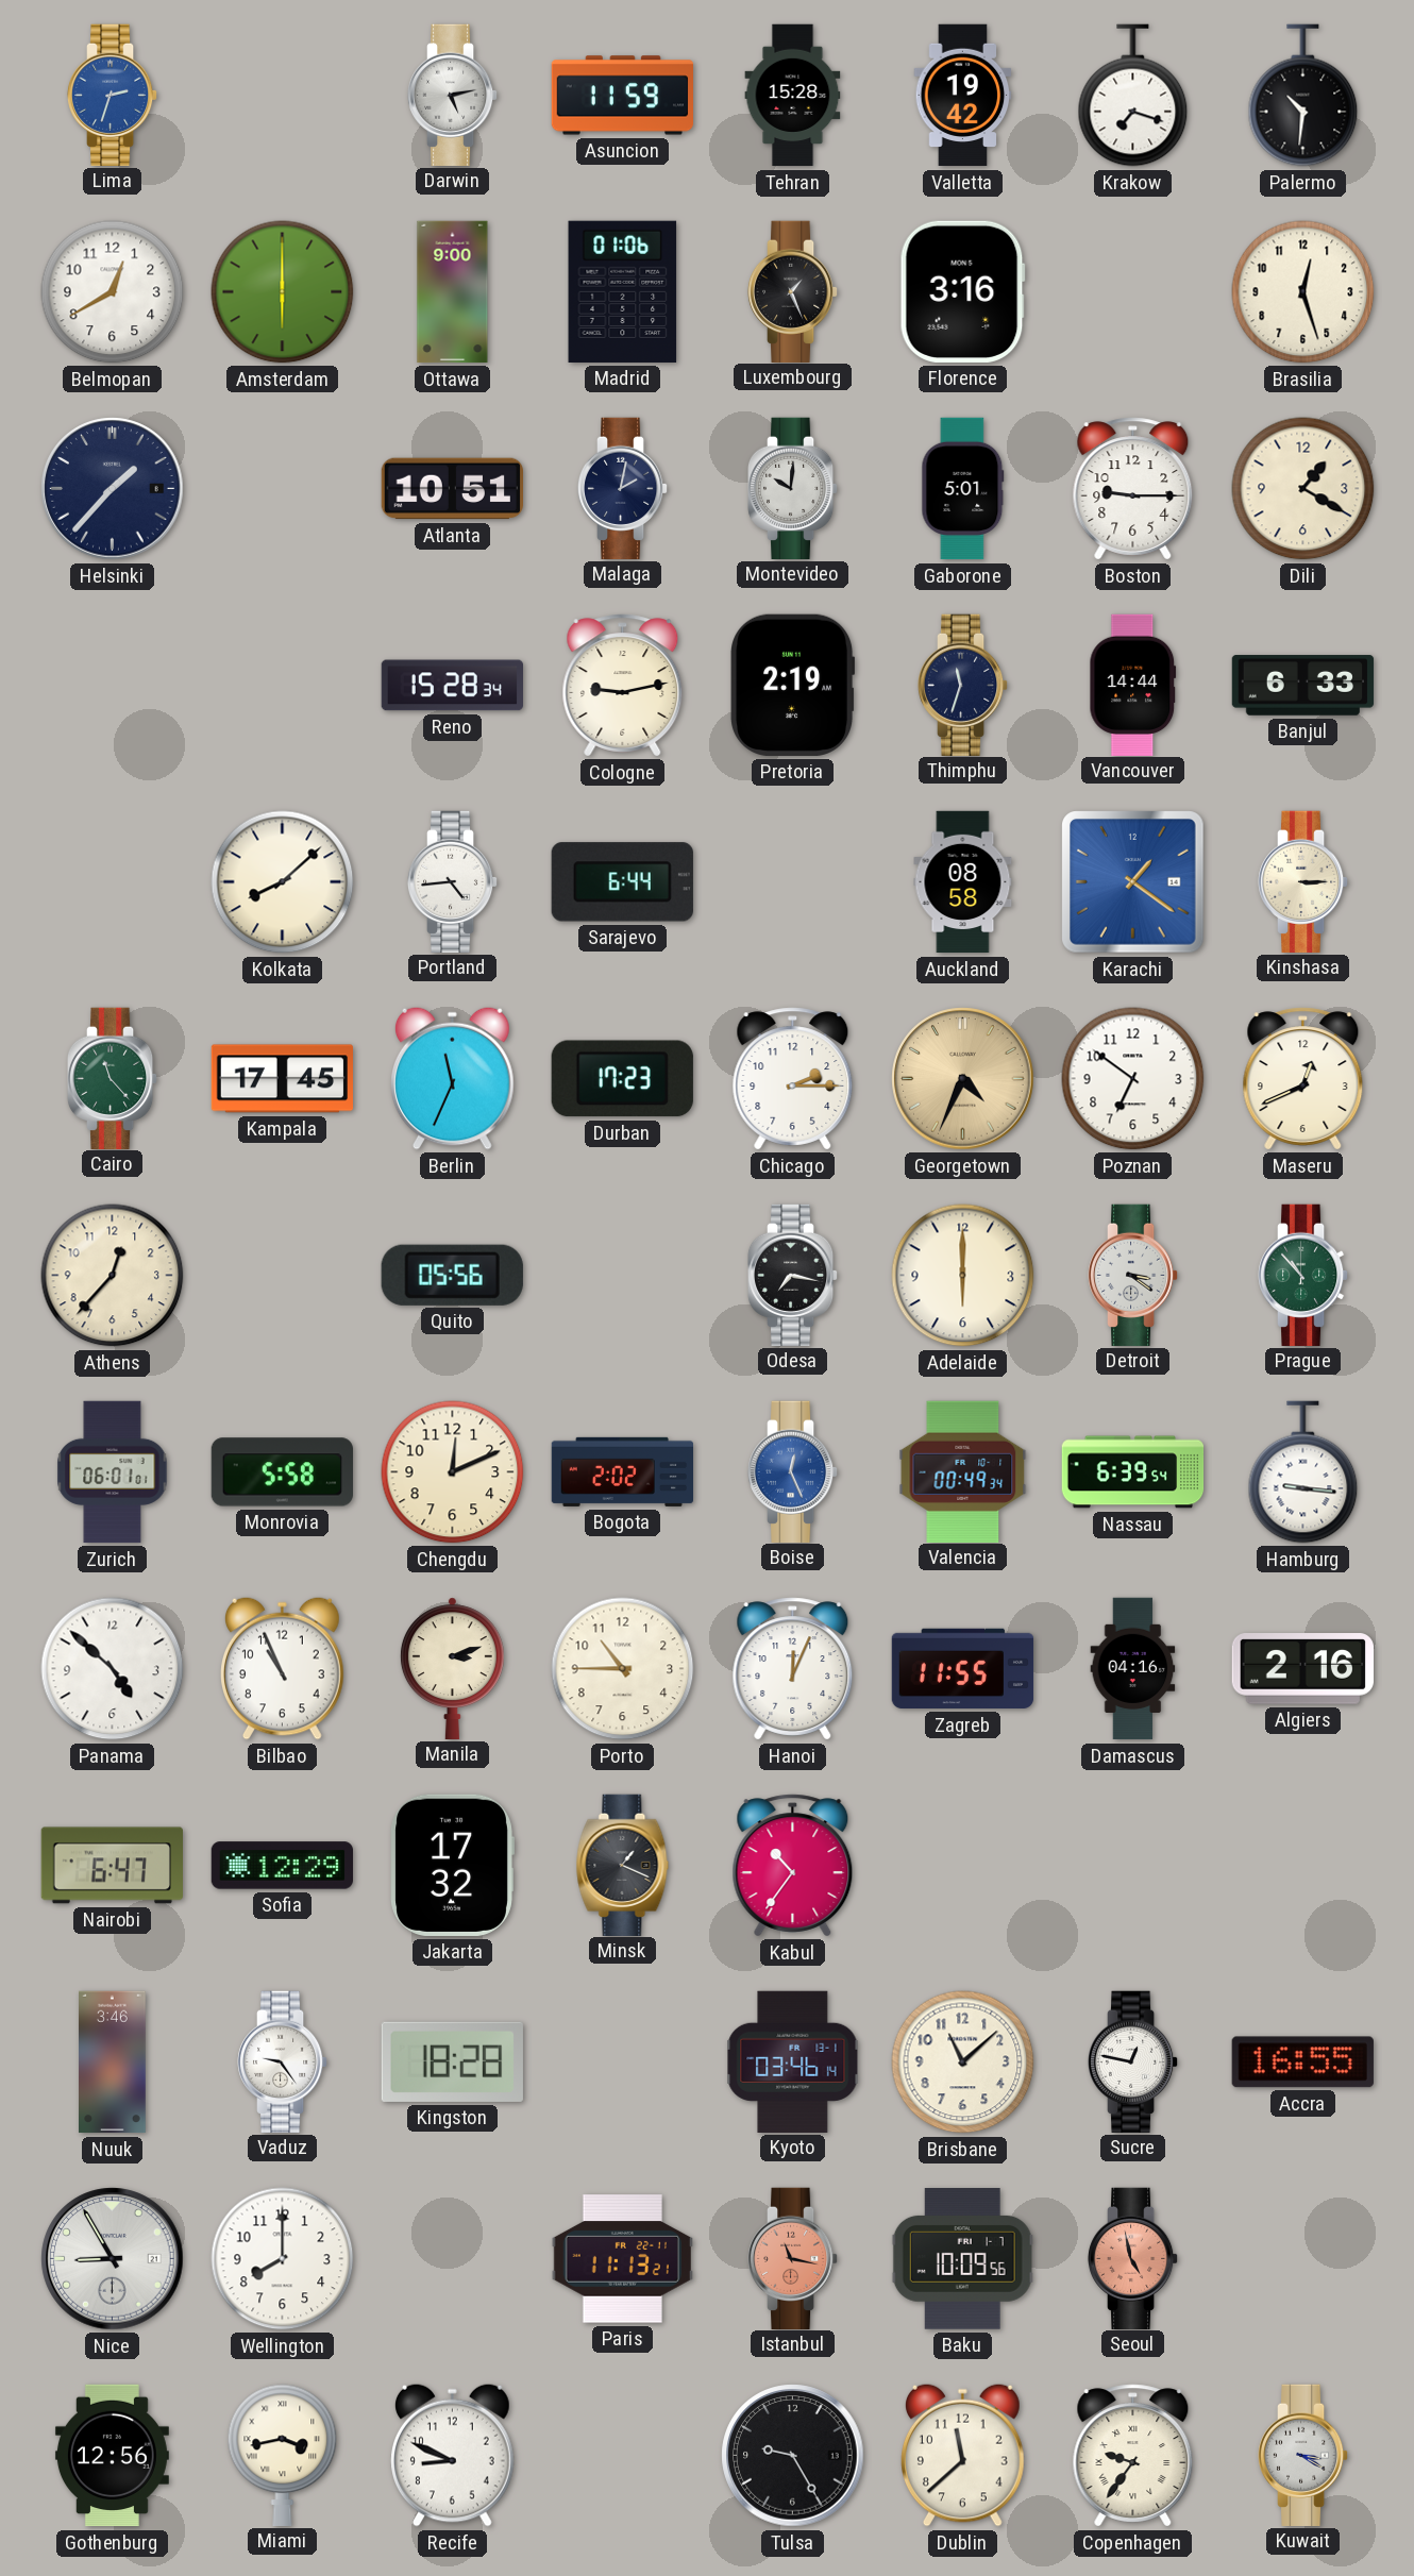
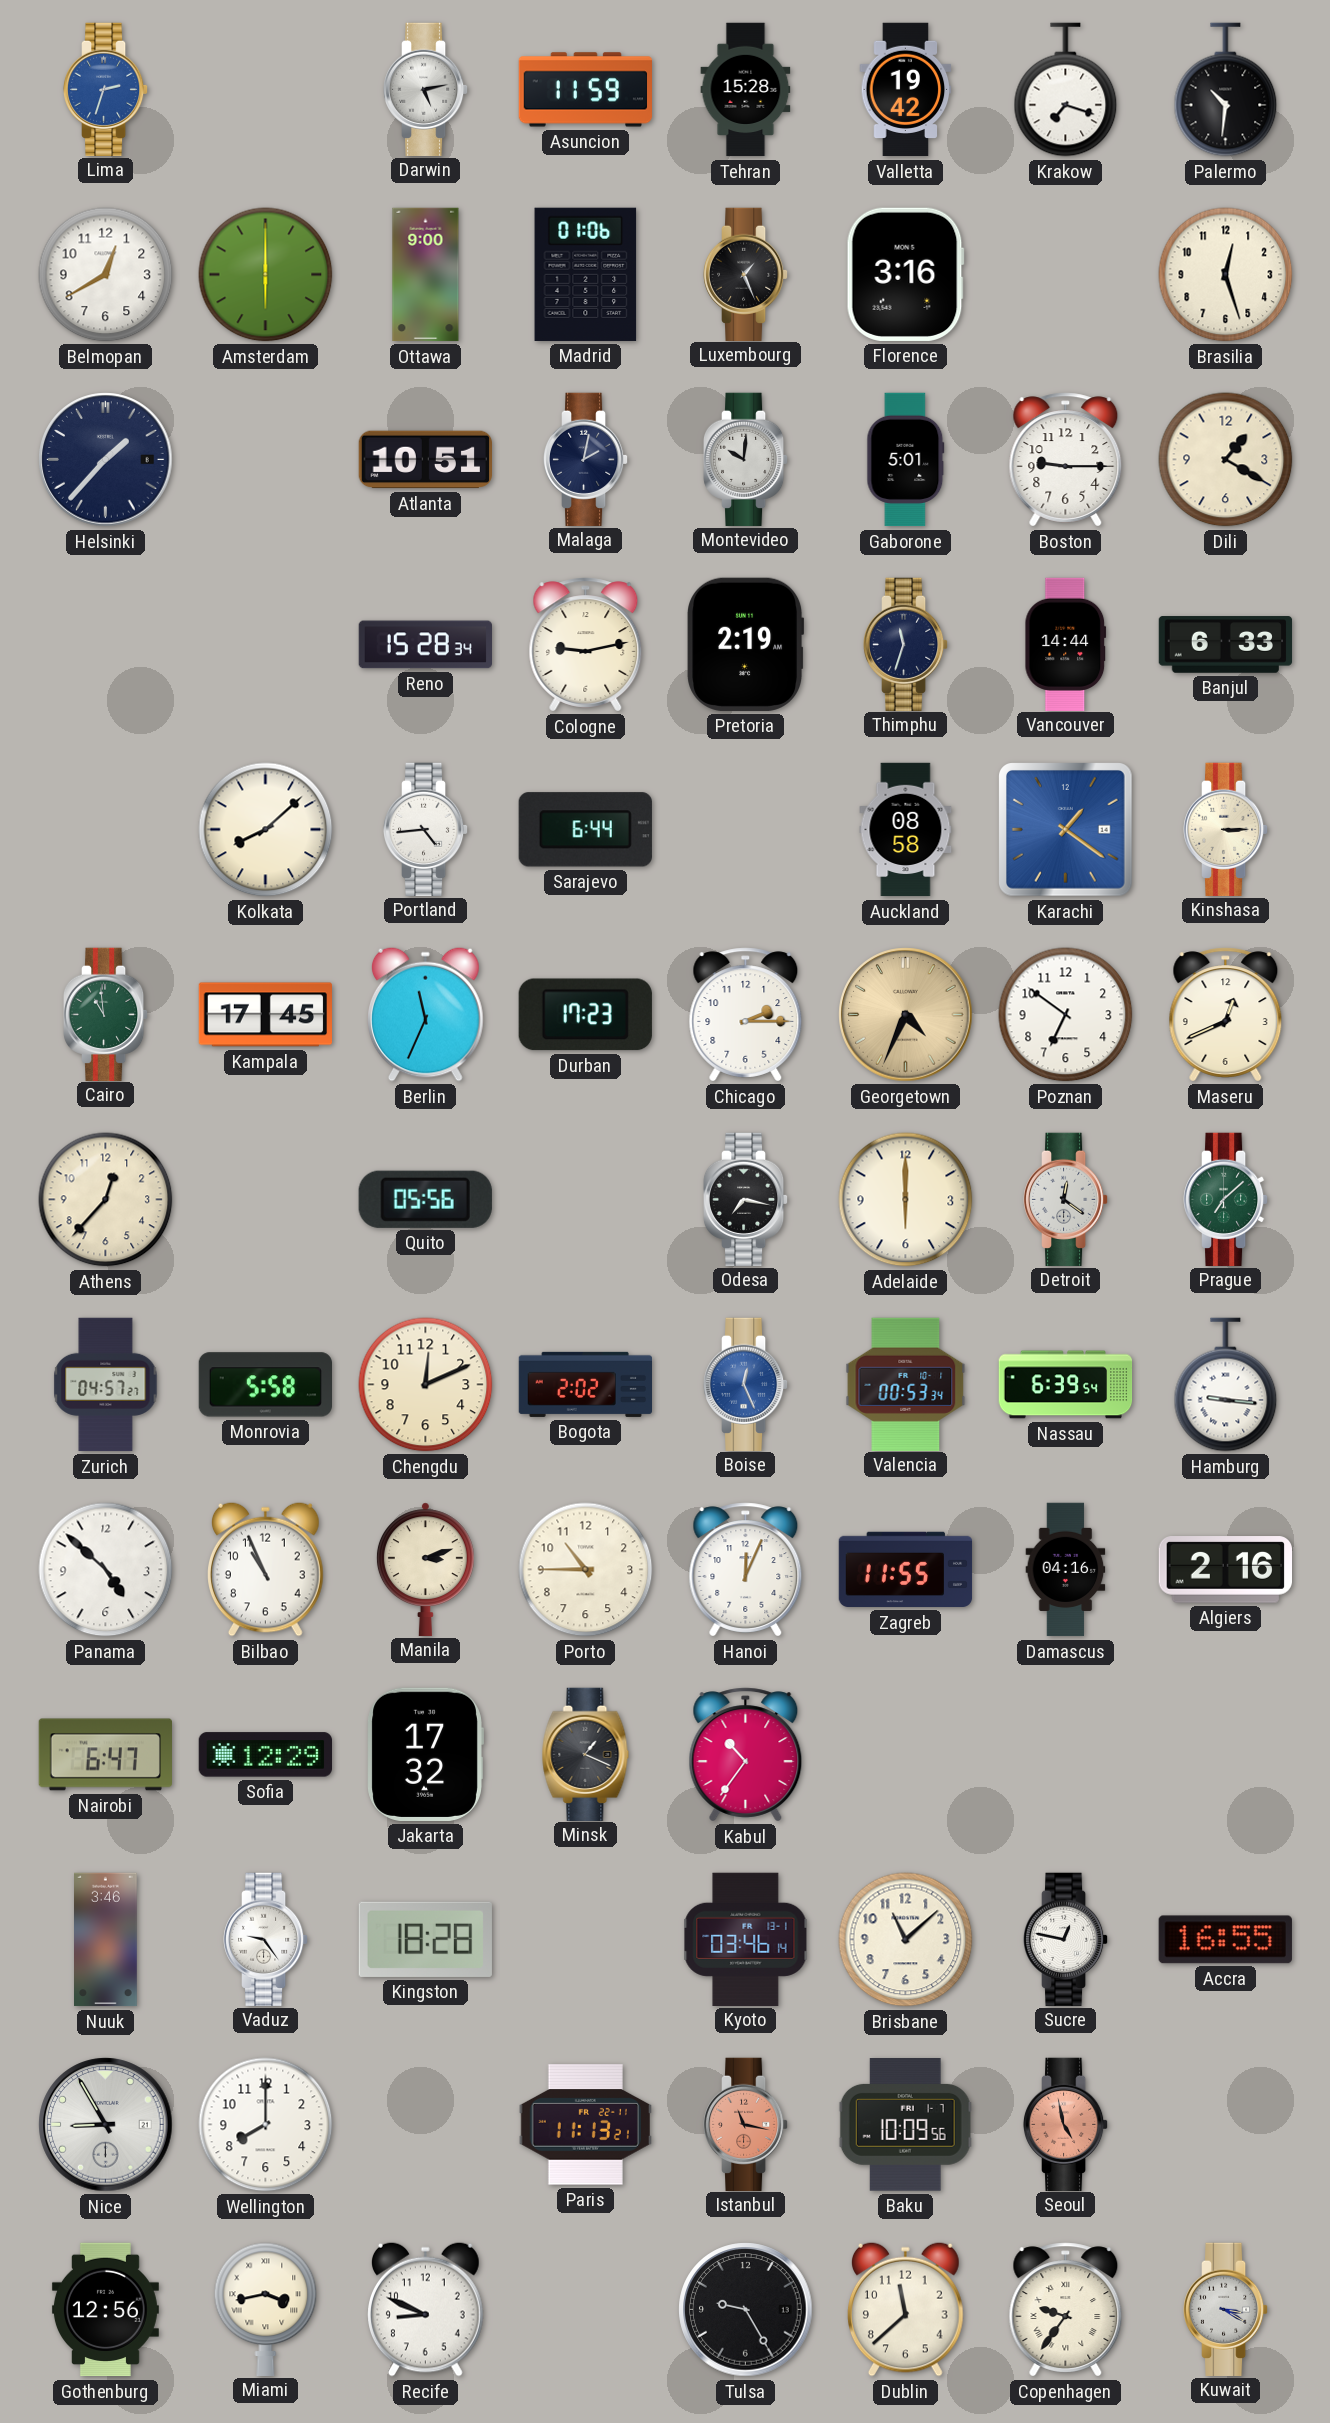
Cairo: 11:23 -> 10:59 (106, 1014)
Detroit: 3:21 -> 12:21 (1066, 1199)
Prague: 10:53 -> 7:08 (1226, 1199)
Zurich: 06:01 -> 04:57 (106, 1385)
Valencia: 00:49 -> 00:53 (906, 1384)
